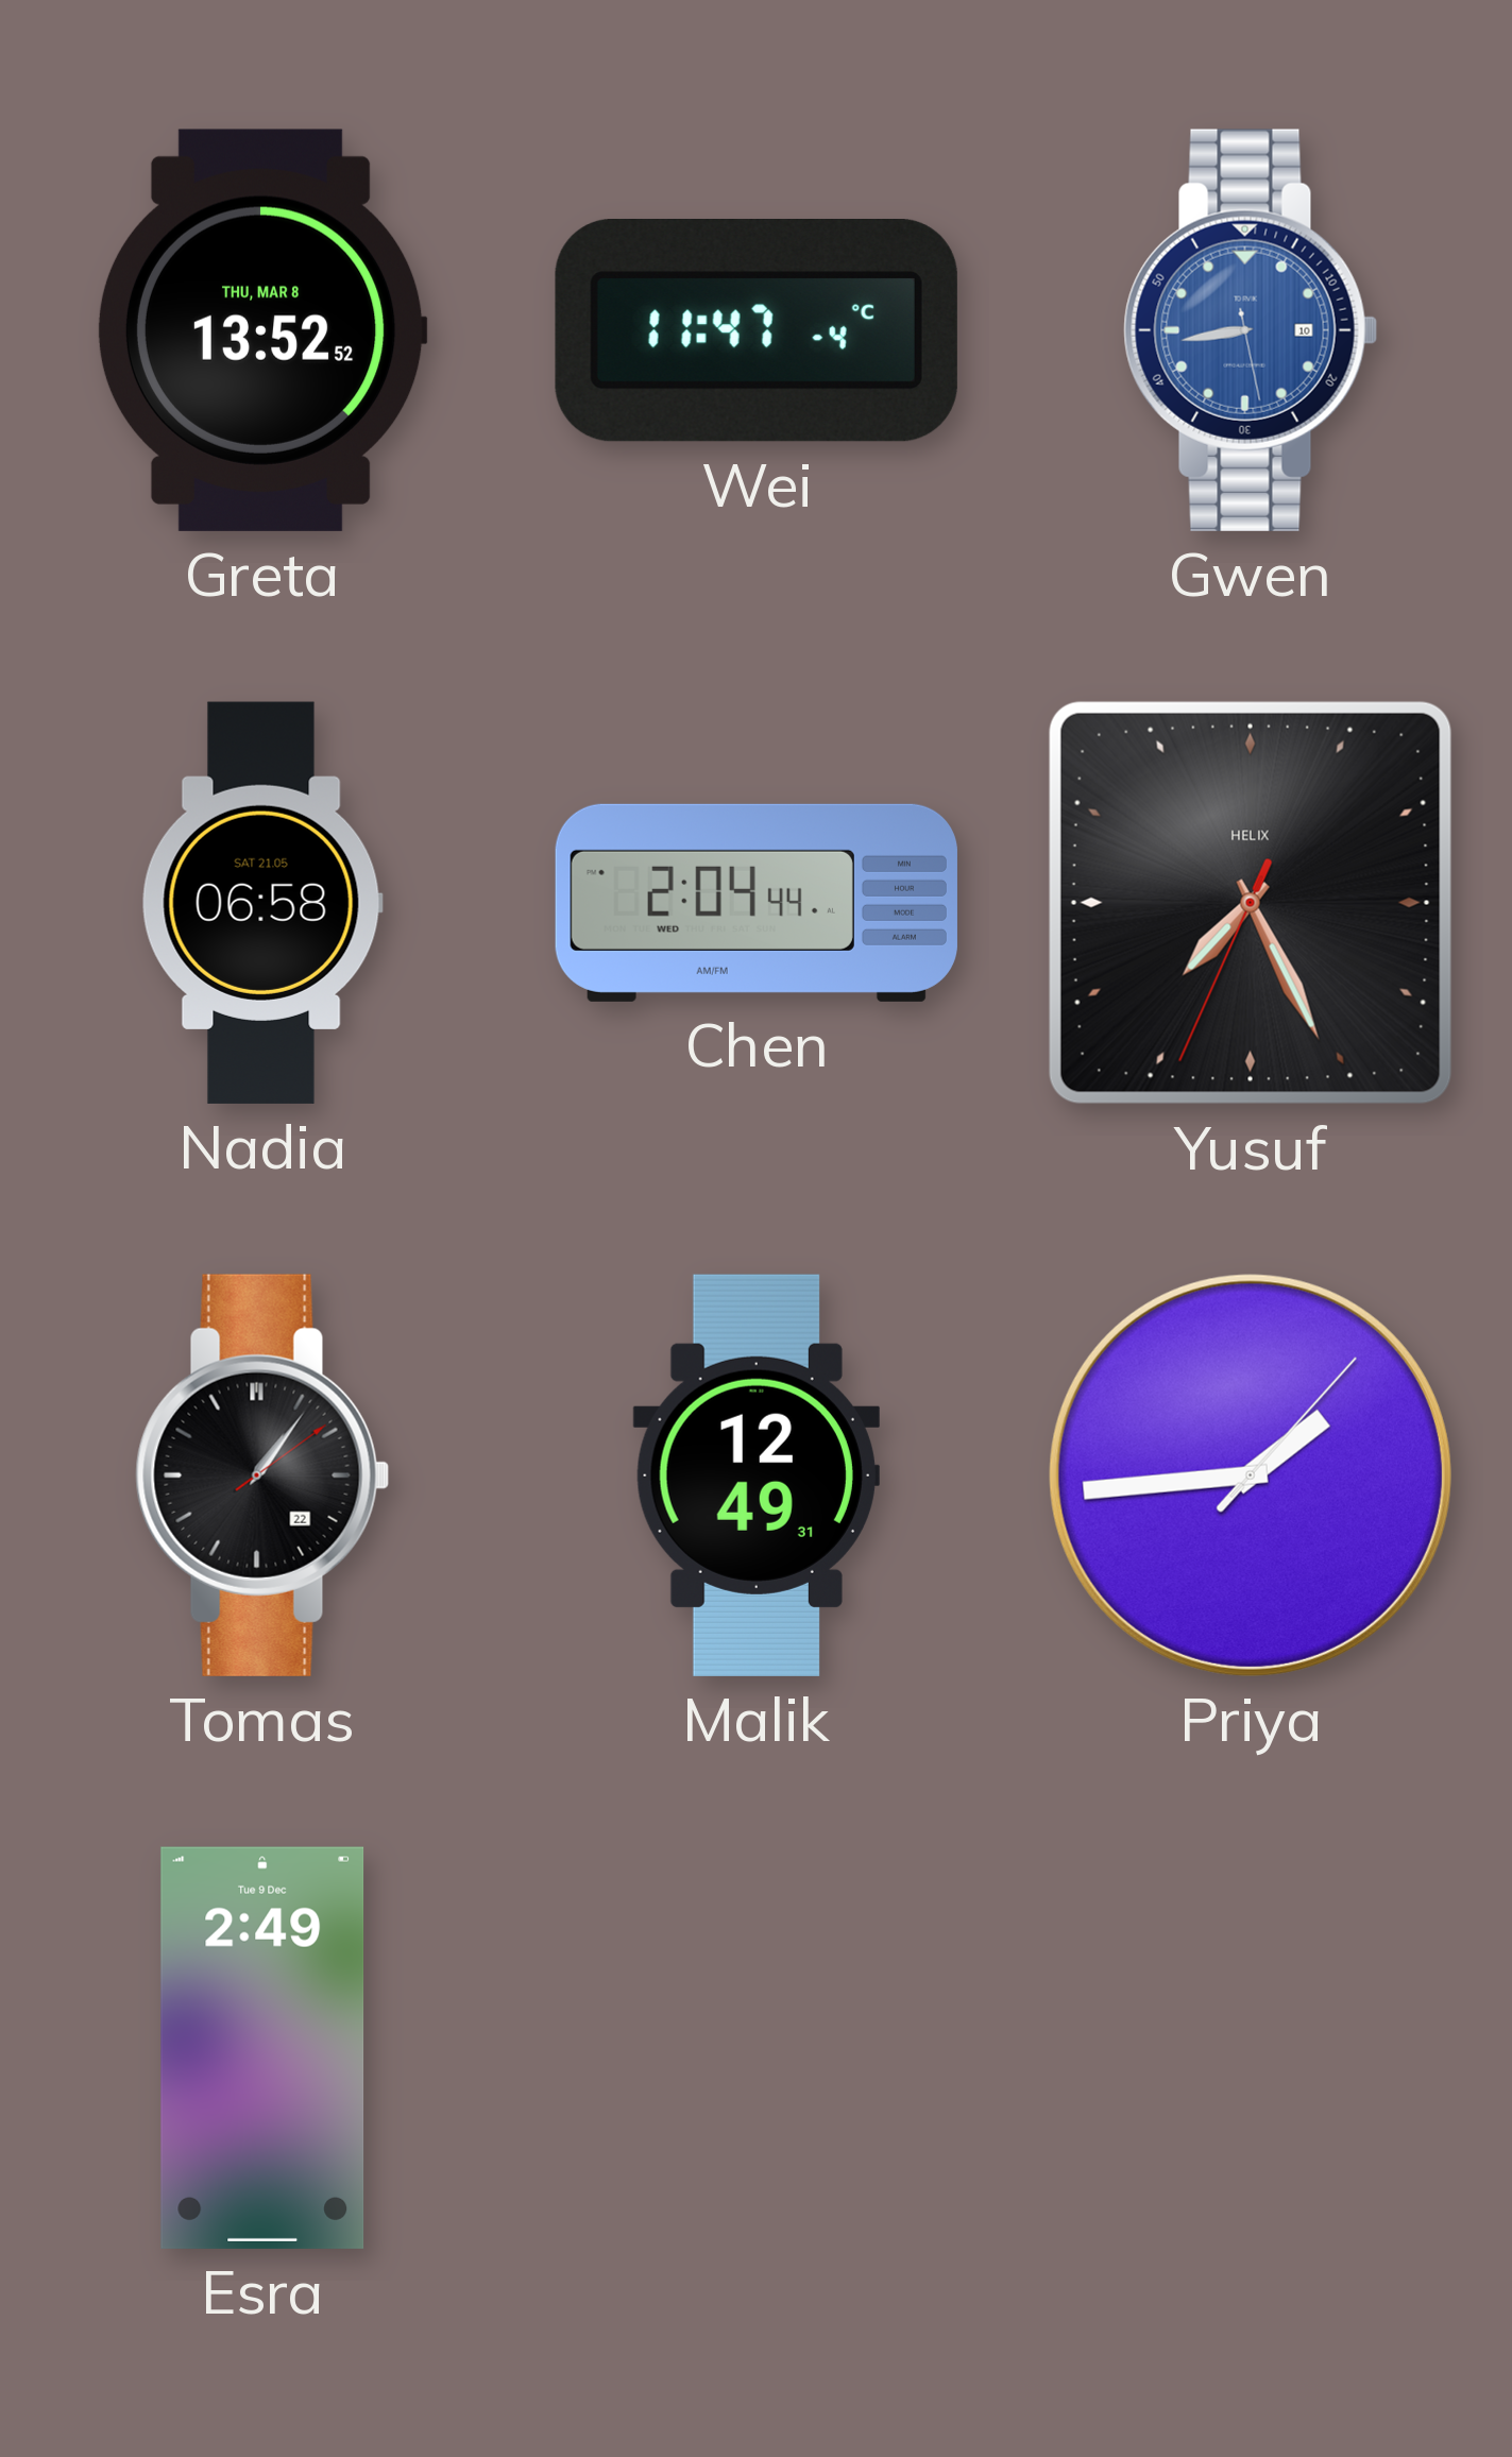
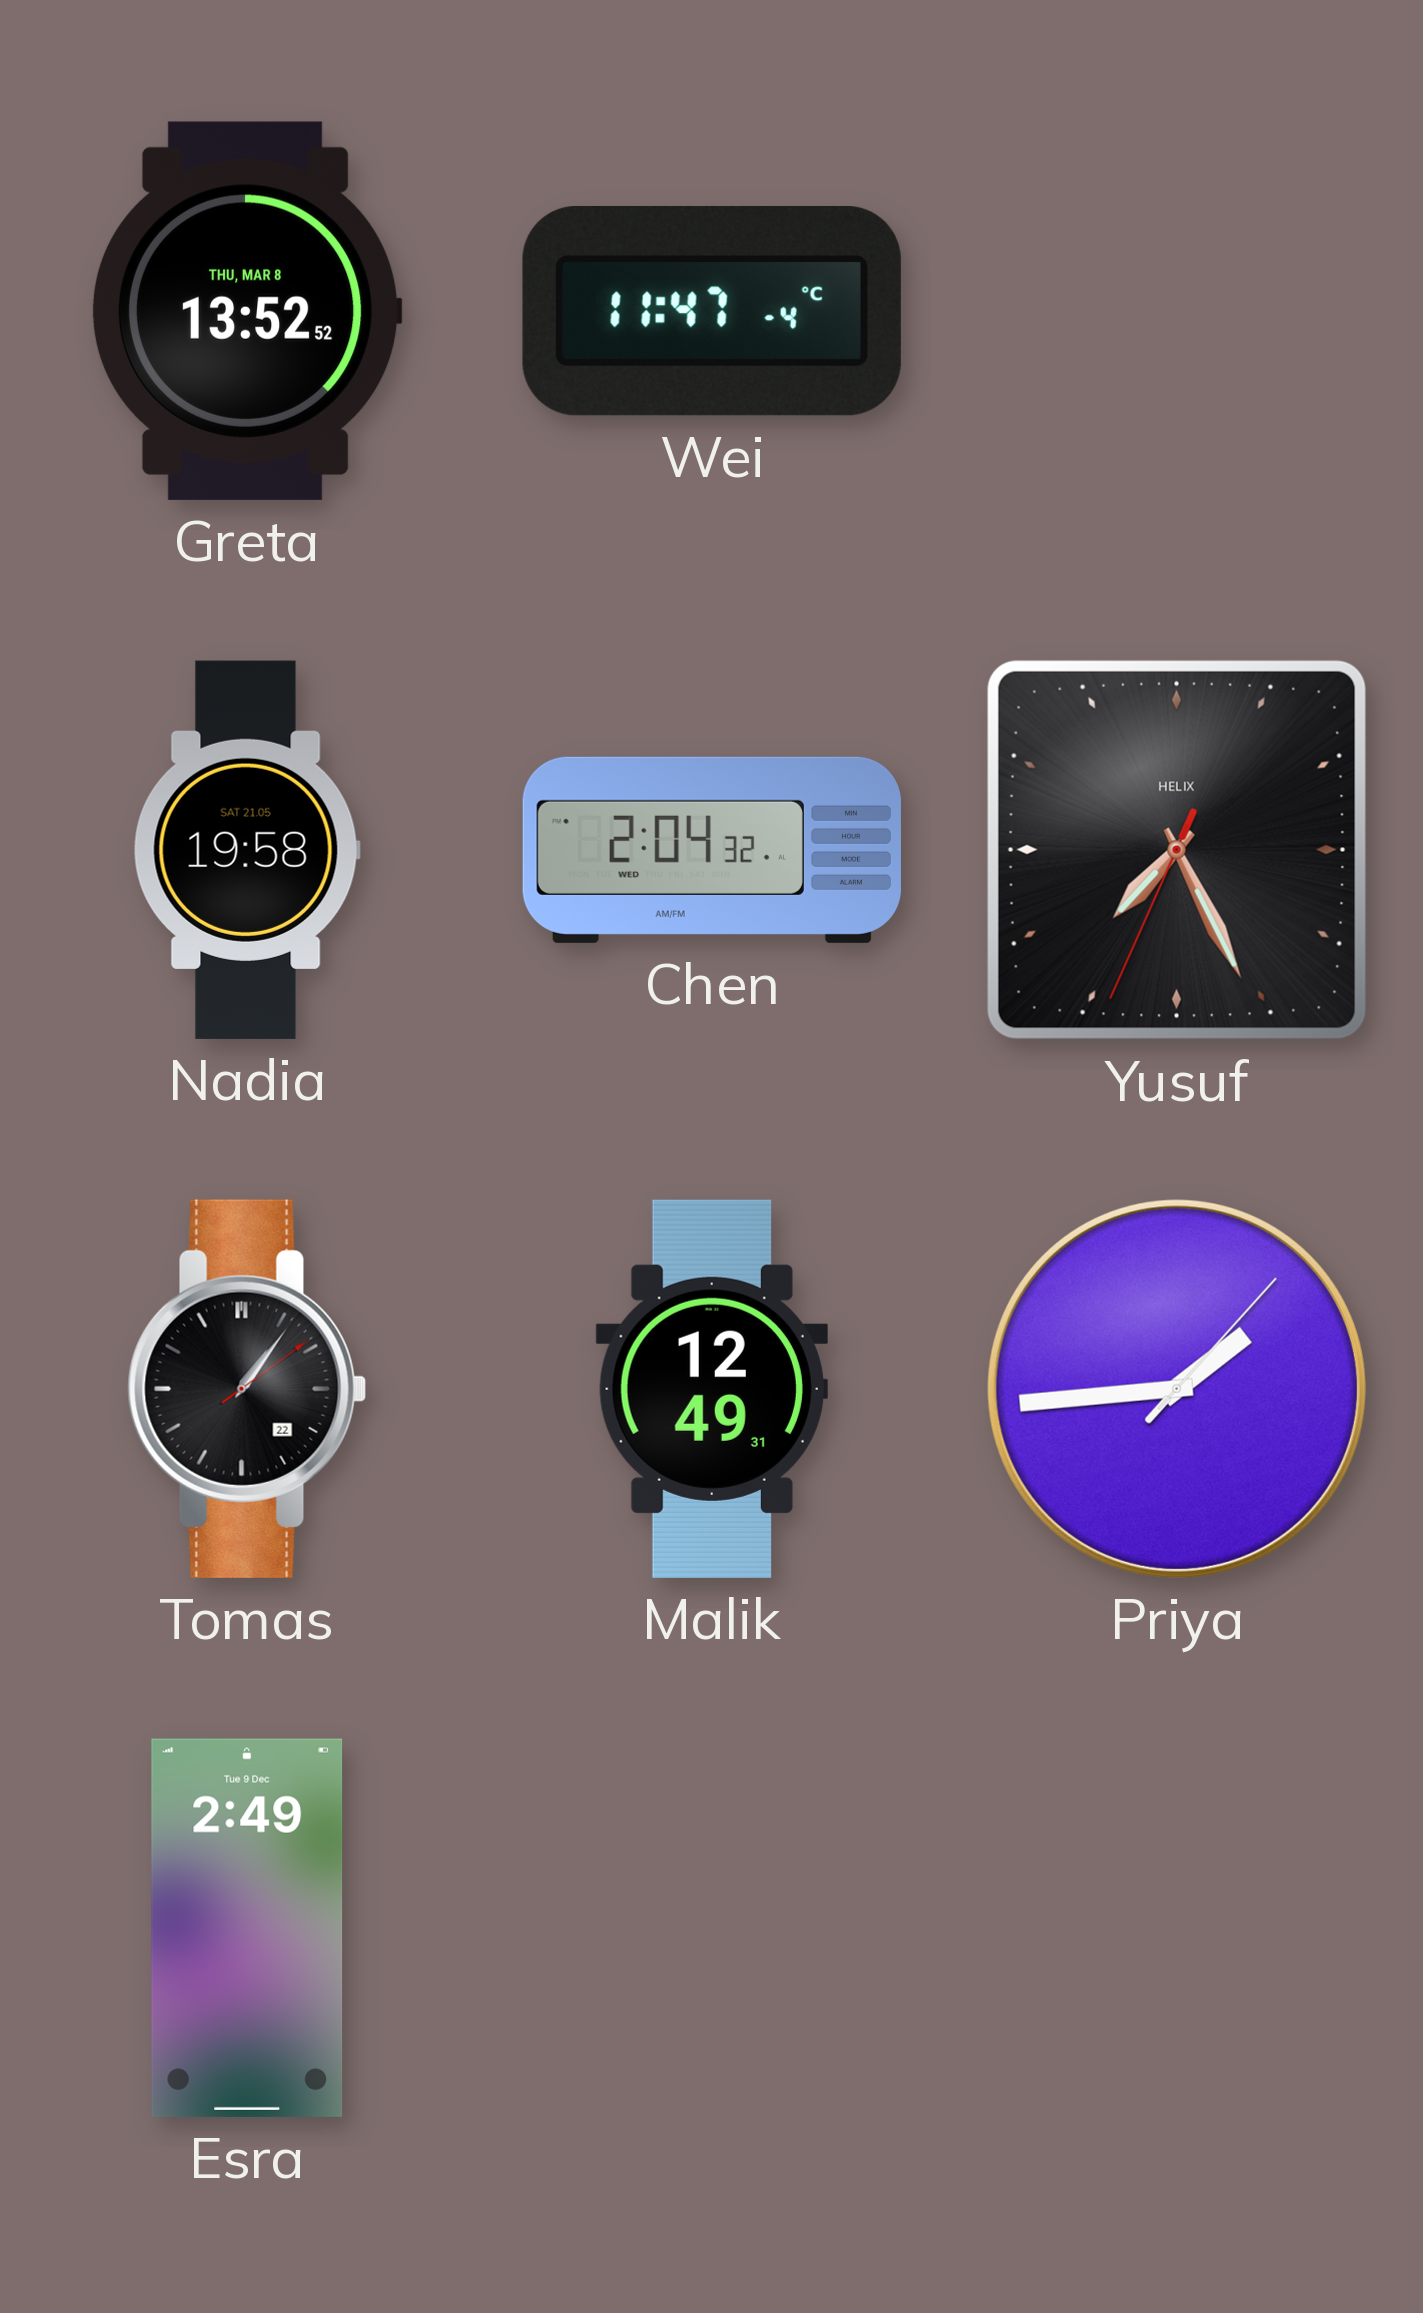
Gwen: 8:43 -> none (1251, 330)
Nadia: 06:58 -> 19:58 (247, 850)
Chen: 2:04:44 -> 2:04:32 (712, 850)
